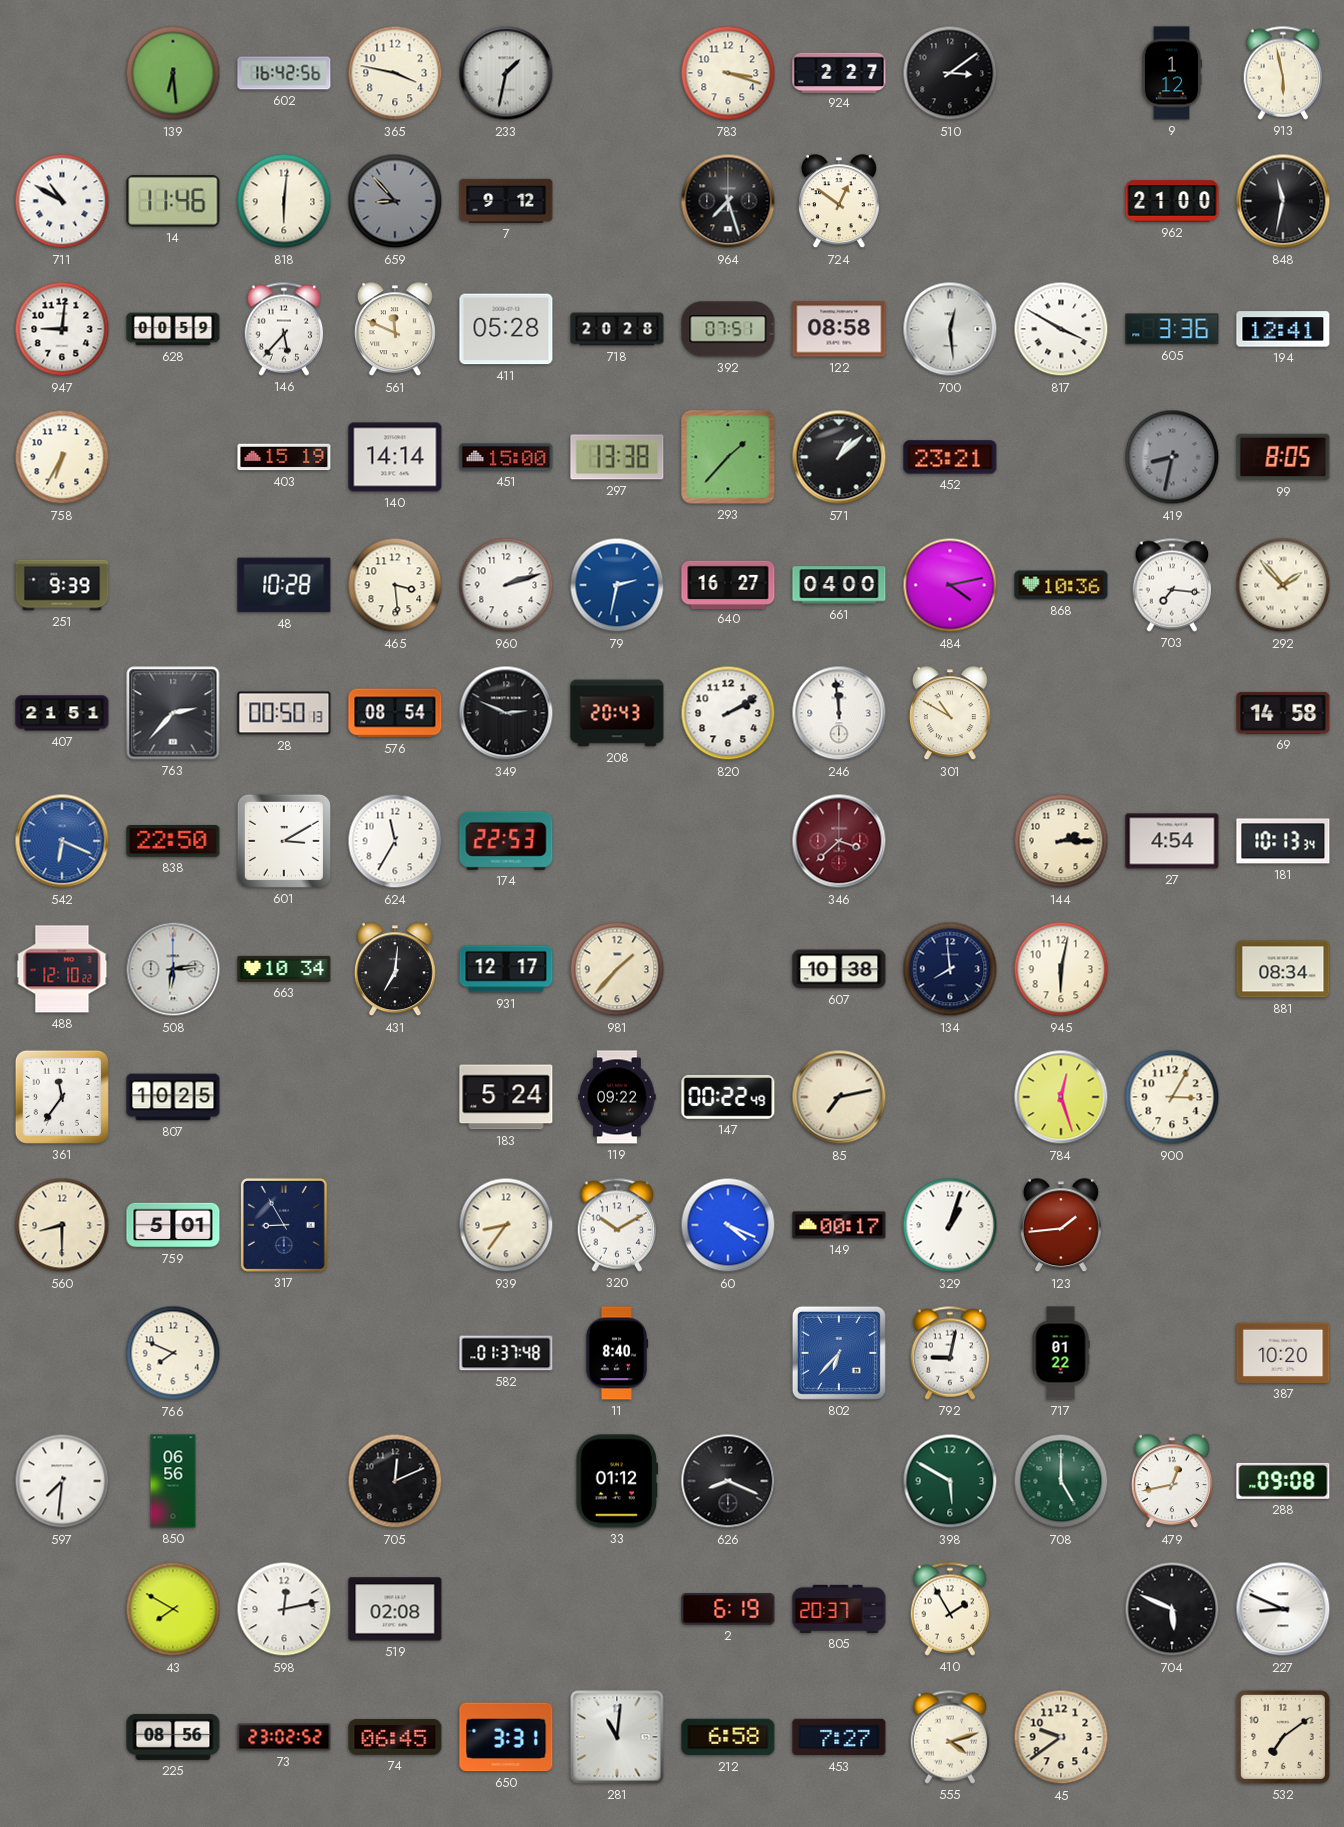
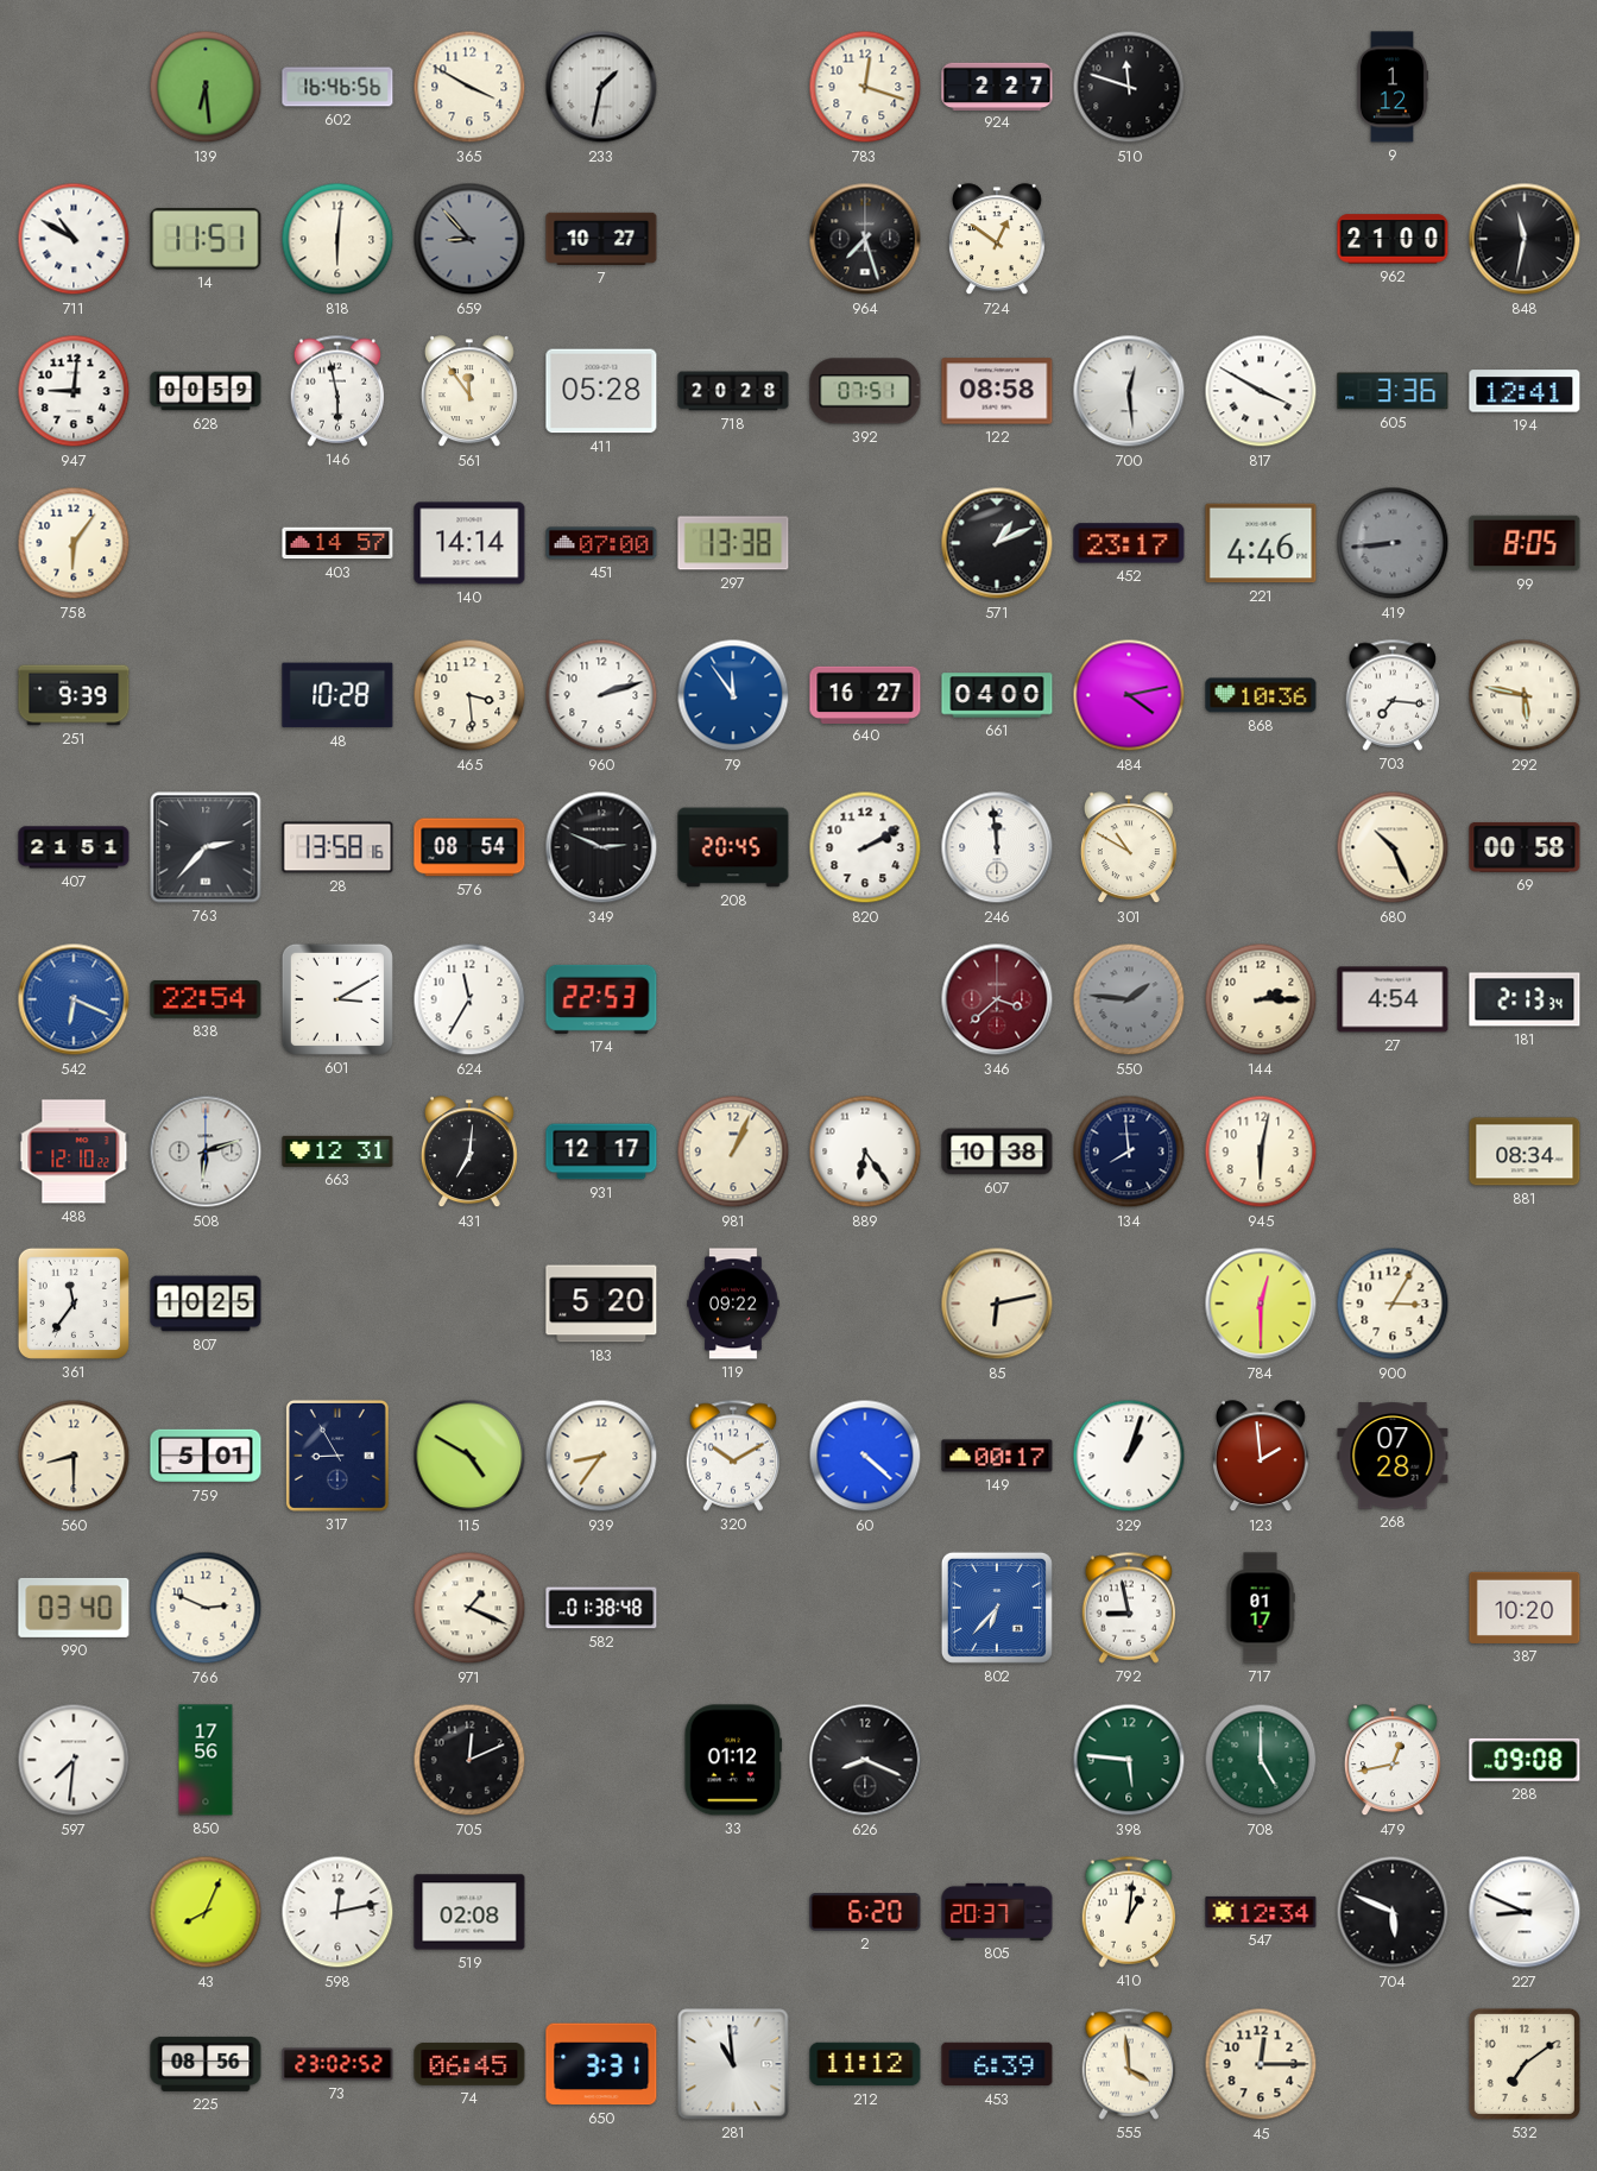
602: 16:42 -> 16:46 (337, 87)
365: 3:47 -> 3:50 (469, 87)
783: 3:18 -> 12:18 (865, 87)
510: 3:09 -> 11:48 (1129, 87)
913: 5:58 -> none (1283, 73)
14: 11:46 -> 11:51 (206, 240)
7: 9:12 -> 10:27 (601, 239)
146: 5:37 -> 5:58 (337, 391)
561: 11:49 -> 11:54 (469, 392)
758: 6:35 -> 6:06 (74, 543)
403: 15:19 -> 14:57 (337, 543)
451: 15:00 -> 07:00 (601, 543)
293: 1:37 -> none (728, 457)
571: 1:08 -> 1:11 (997, 543)
452: 23:21 -> 23:17 (1129, 543)
221: none -> 4:46 (1261, 543)
419: 8:32 -> 8:44 (1393, 543)
79: 2:32 -> 11:54 (733, 695)
292: 1:53 -> 5:47 (1525, 695)
28: 00:50 -> 13:58 (337, 847)
208: 20:43 -> 20:45 (733, 847)
680: none -> 10:26 (1393, 847)
69: 14:58 -> 00:58 (1525, 847)
838: 22:50 -> 22:54 (206, 1001)
550: none -> 1:46 (1129, 999)
181: 10:13 -> 2:13 (1525, 999)
508: 6:14 -> 6:12 (206, 1151)
663: 10:34 -> 12:31 (337, 1151)
981: 1:37 -> 1:04 (733, 1151)
889: none -> 6:24 (865, 1151)
183: 5:24 -> 5:20 (601, 1304)
147: 00:22 -> none (728, 1097)
85: 7:13 -> 6:13 (997, 1304)
784: 12:27 -> 12:30 (1261, 1304)
115: none -> 4:50 (469, 1456)
60: 4:19 -> 4:22 (865, 1456)
123: 1:44 -> 1:59 (1261, 1457)
268: none -> 07:28 (1393, 1456)
990: none -> 03:40 (74, 1608)
766: 7:49 -> 2:49 (206, 1608)
971: none -> 1:19 (469, 1608)
582: 01:37 -> 01:38 (601, 1608)
11: 8:40 -> none (617, 1353)
792: 9:02 -> 8:58 (1129, 1608)
717: 01:22 -> 01:17 (1261, 1608)
850: 06:56 -> 17:56 (206, 1760)
398: 5:50 -> 5:46 (1129, 1760)
43: 7:50 -> 8:04 (206, 1912)
2: 6:19 -> 6:20 (865, 1912)
410: 1:55 -> 1:01 (1129, 1912)
547: none -> 12:34 (1261, 1912)
281: 11:01 -> 10:59 (733, 2064)
212: 6:58 -> 11:12 (865, 2064)
453: 7:27 -> 6:39 (997, 2064)
555: 4:12 -> 3:59 (1129, 2064)
45: 9:39 -> 12:15 (1261, 2064)
